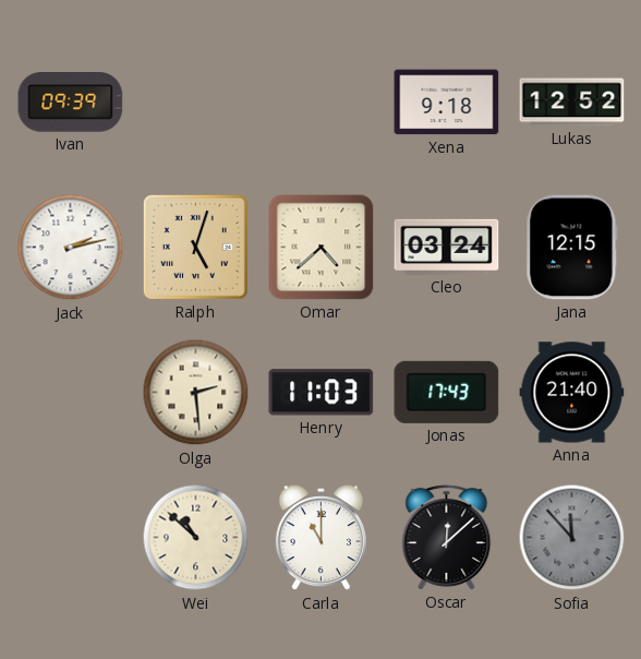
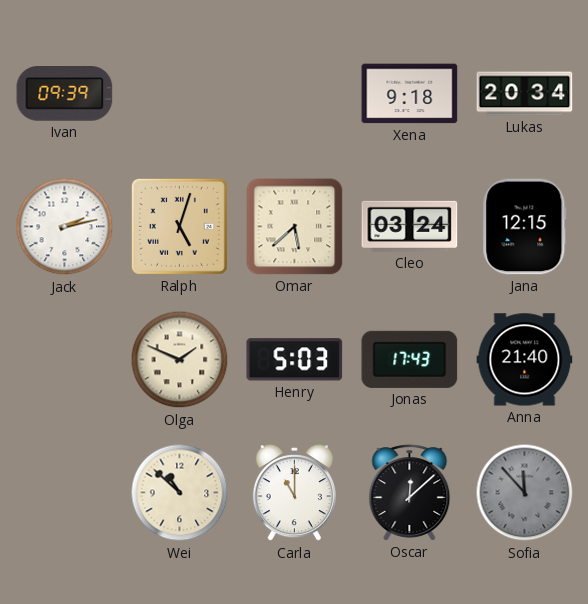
Lukas: 12:52 -> 20:34 (525, 94)
Omar: 4:38 -> 5:38 (295, 227)
Olga: 2:29 -> 1:49 (180, 360)
Henry: 11:03 -> 5:03 (295, 360)
